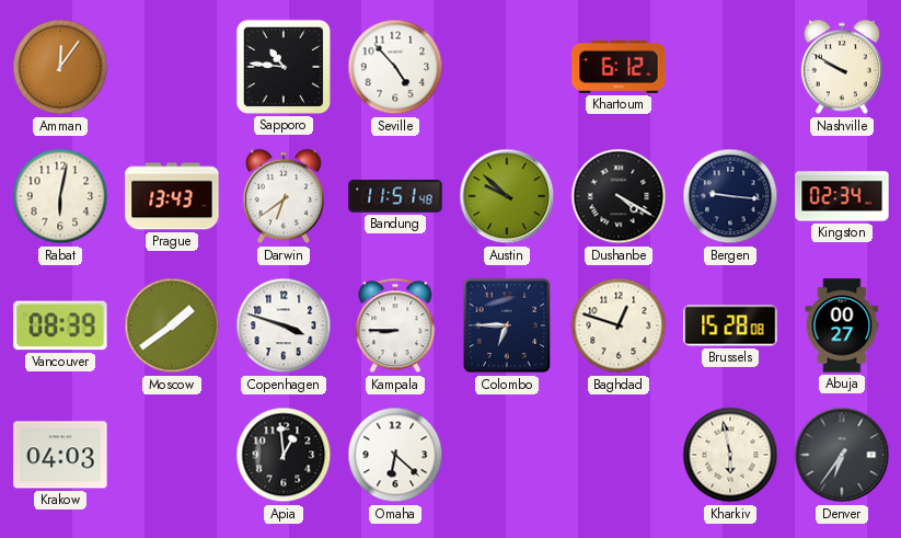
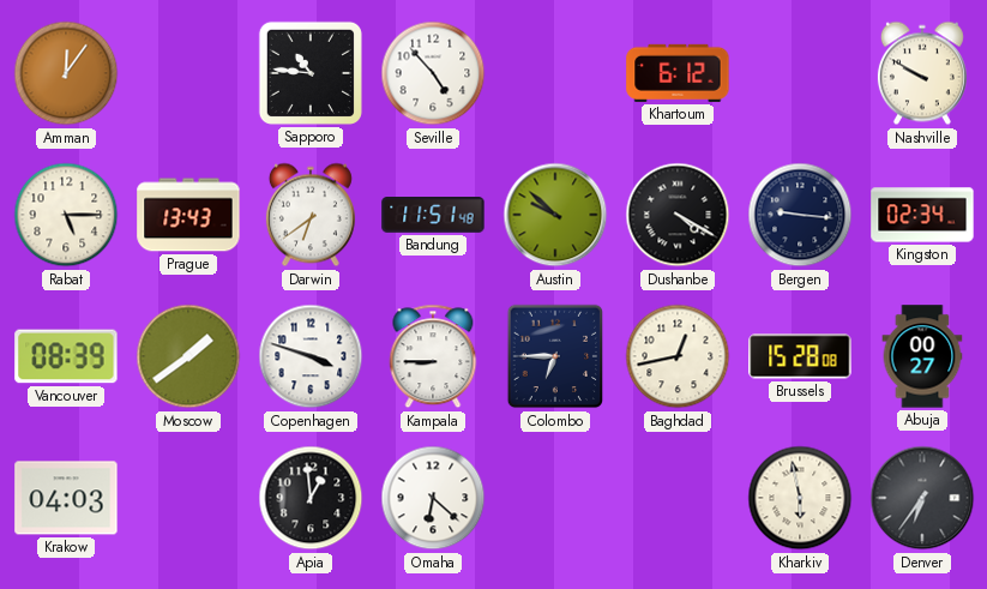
Rabat: 6:02 -> 5:15 (66, 215)
Baghdad: 12:48 -> 12:43 (678, 356)
